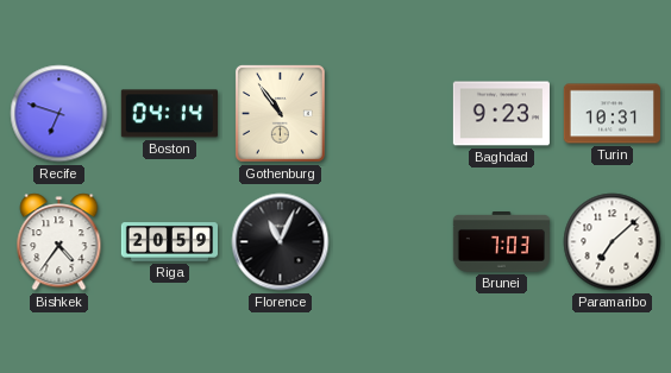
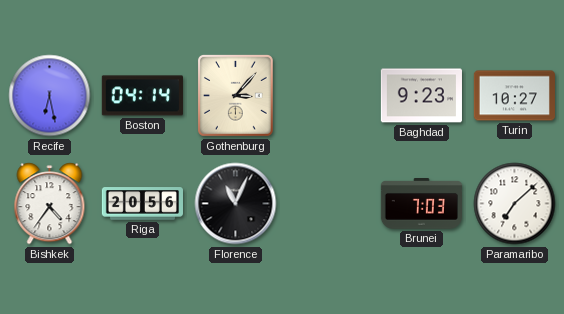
Recife: 6:48 -> 6:28 (50, 96)
Gothenburg: 10:54 -> 3:07 (235, 95)
Turin: 10:31 -> 10:27 (514, 96)
Riga: 20:59 -> 20:56 (142, 204)
